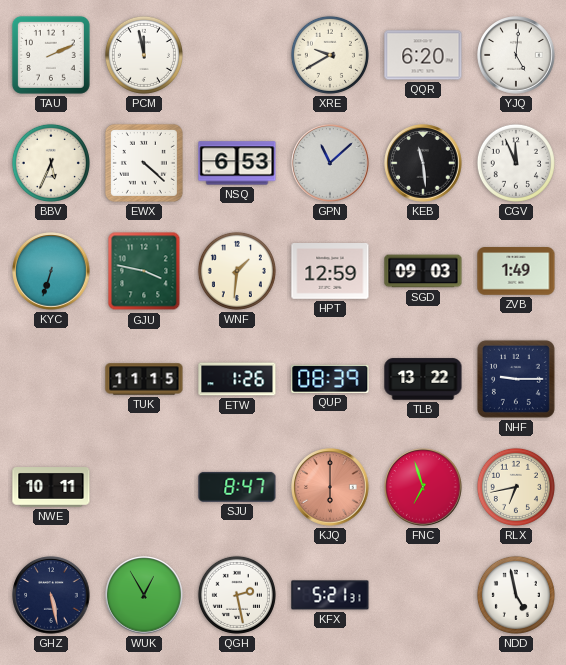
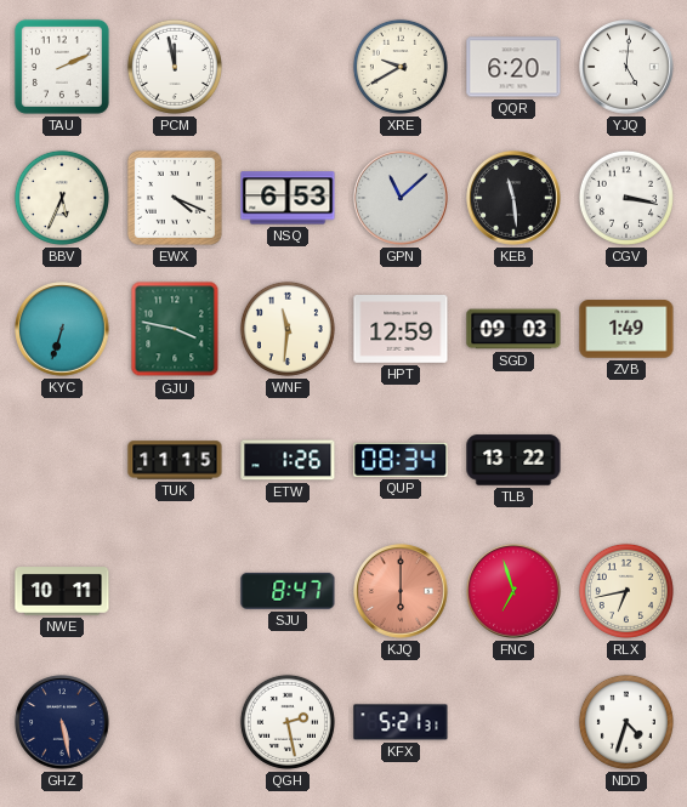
EWX: 4:22 -> 4:19 (175, 198)
CGV: 11:56 -> 3:17 (626, 198)
WNF: 1:31 -> 11:31 (288, 329)
QUP: 08:39 -> 08:34 (401, 460)
NHF: 9:15 -> none (516, 379)
WUK: 12:55 -> none (144, 595)
NDD: 4:58 -> 4:33 (626, 722)
